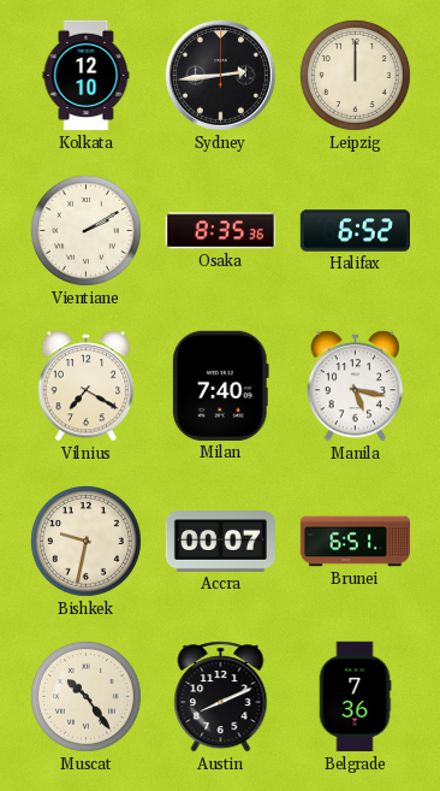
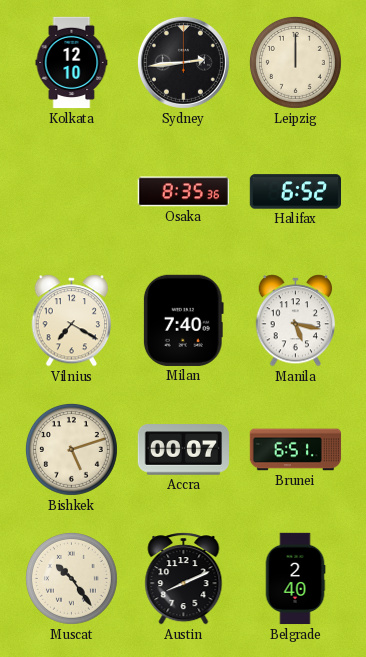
Vientiane: 2:10 -> none (85, 230)
Bishkek: 9:32 -> 5:12 (71, 449)
Belgrade: 7:36 -> 2:40 (295, 579)
